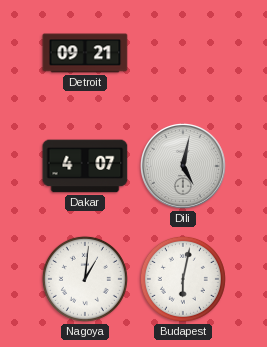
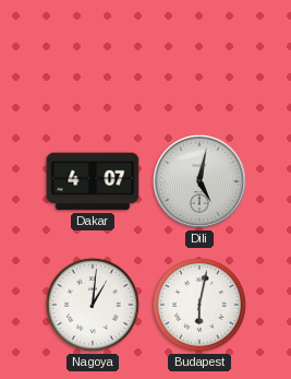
Detroit: 09:21 -> none (85, 53)
